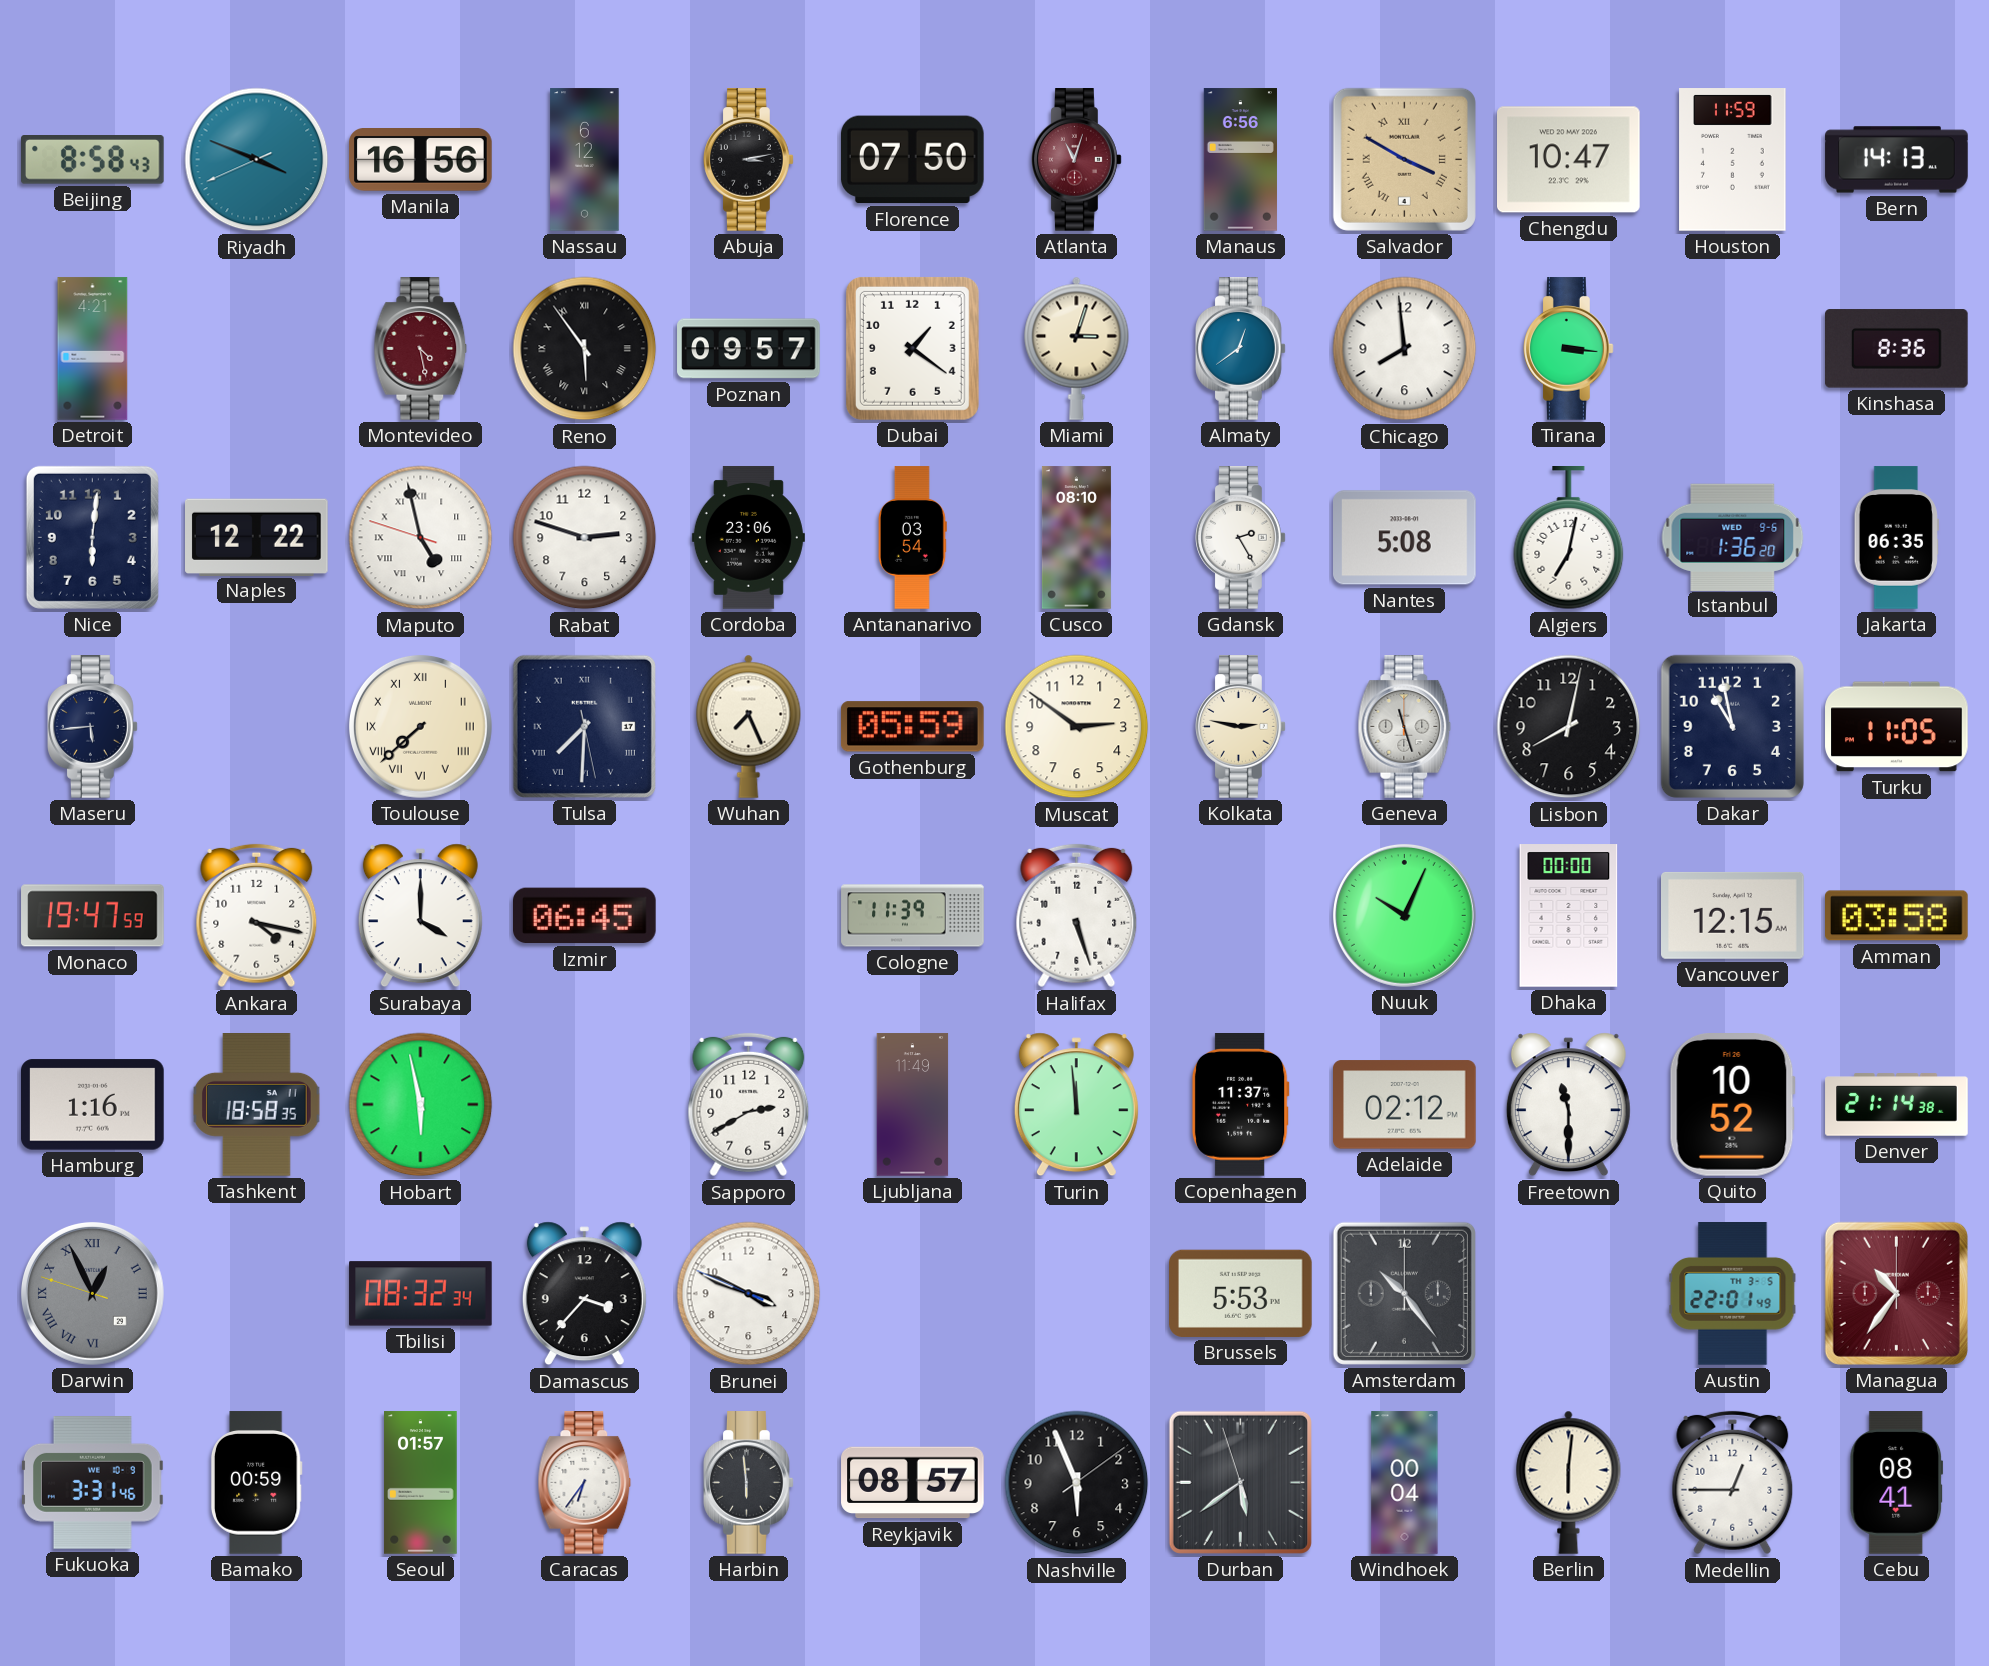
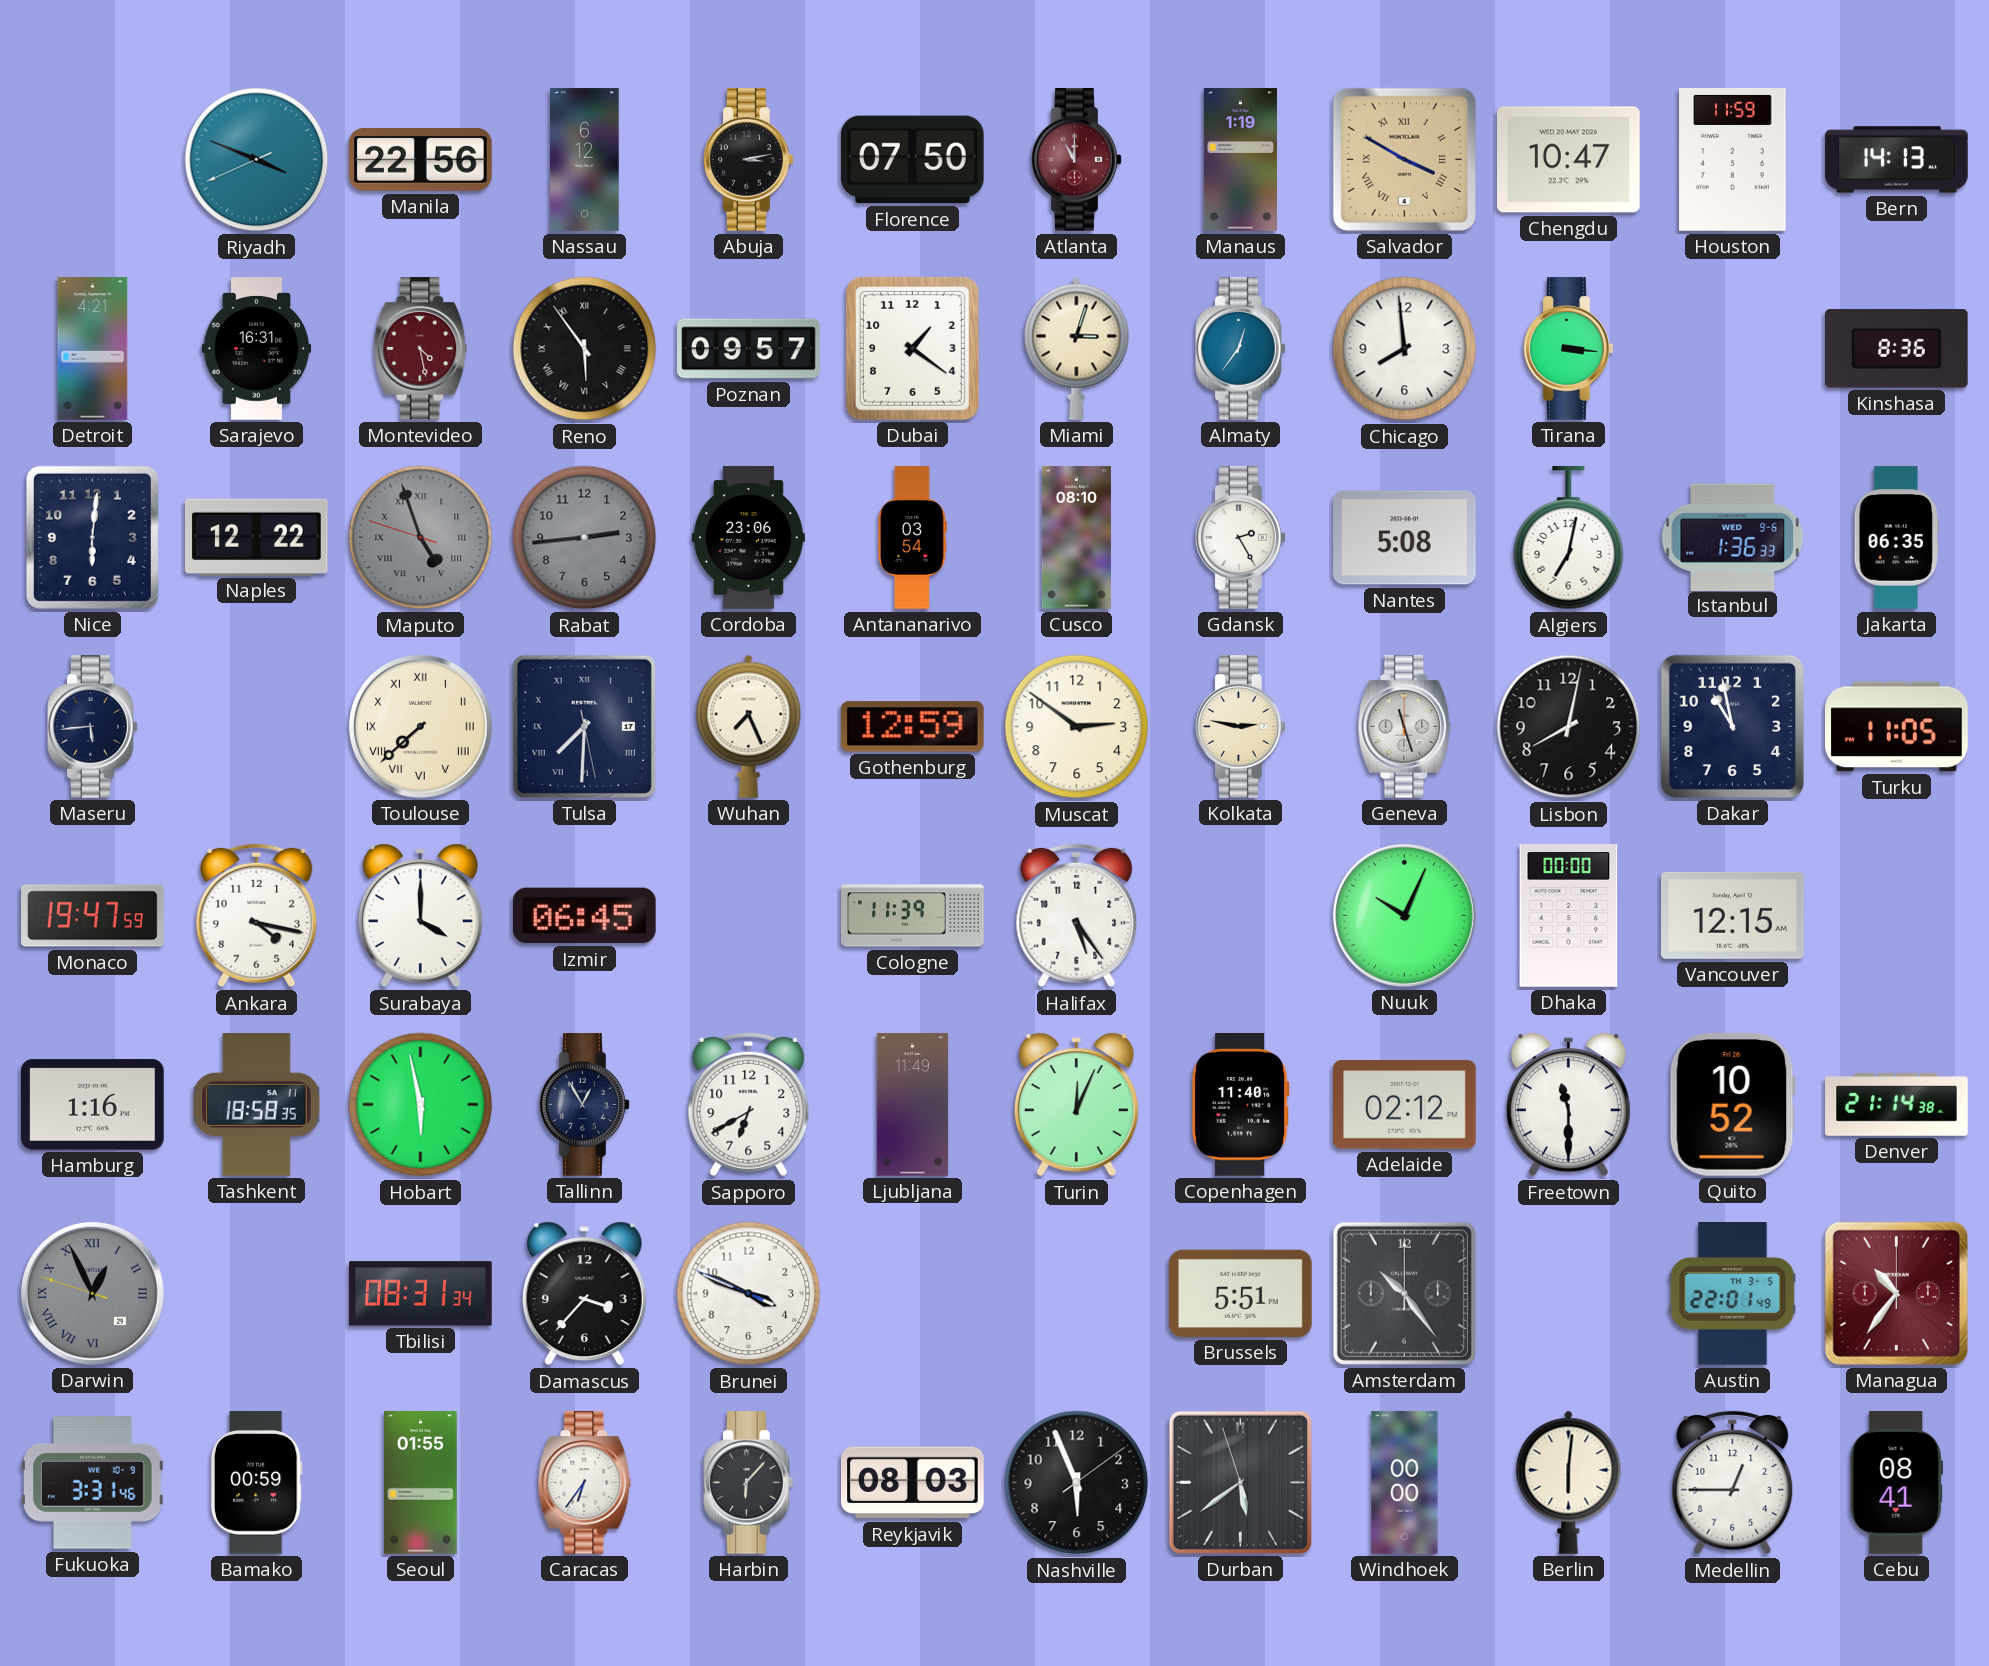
Beijing: 8:58 -> none (93, 160)
Manila: 16:56 -> 22:56 (421, 160)
Atlanta: 11:03 -> 11:00 (1077, 160)
Manaus: 6:56 -> 1:19 (1240, 160)
Sarajevo: none -> 16:31 (257, 349)
Almaty: 12:39 -> 12:36 (1241, 349)
Maputo: 4:57 -> 4:56 (421, 538)
Maputo dial: white -> grey (421, 538)
Rabat: 2:48 -> 2:44 (585, 538)
Rabat dial: white -> grey (585, 538)
Istanbul: 1:36:20 -> 1:36:33 (1733, 537)
Gothenburg: 05:59 -> 12:59 (912, 727)
Halifax: 5:27 -> 5:24 (1077, 916)
Amman: 03:58 -> none (1897, 916)
Tallinn: none -> 12:55 (585, 1105)
Sapporo: 2:40 -> 6:40 (749, 1105)
Turin: 11:59 -> 12:04 (1076, 1105)
Copenhagen: 11:37 -> 11:40 (1240, 1105)
Tbilisi: 08:32 -> 08:31 (421, 1294)
Brussels: 5:53 -> 5:51 (1241, 1293)
Seoul: 01:57 -> 01:55 (421, 1483)
Harbin: 5:59 -> 6:07 (749, 1483)
Reykjavik: 08:57 -> 08:03 (913, 1483)
Windhoek: 00:04 -> 00:00 (1405, 1483)
